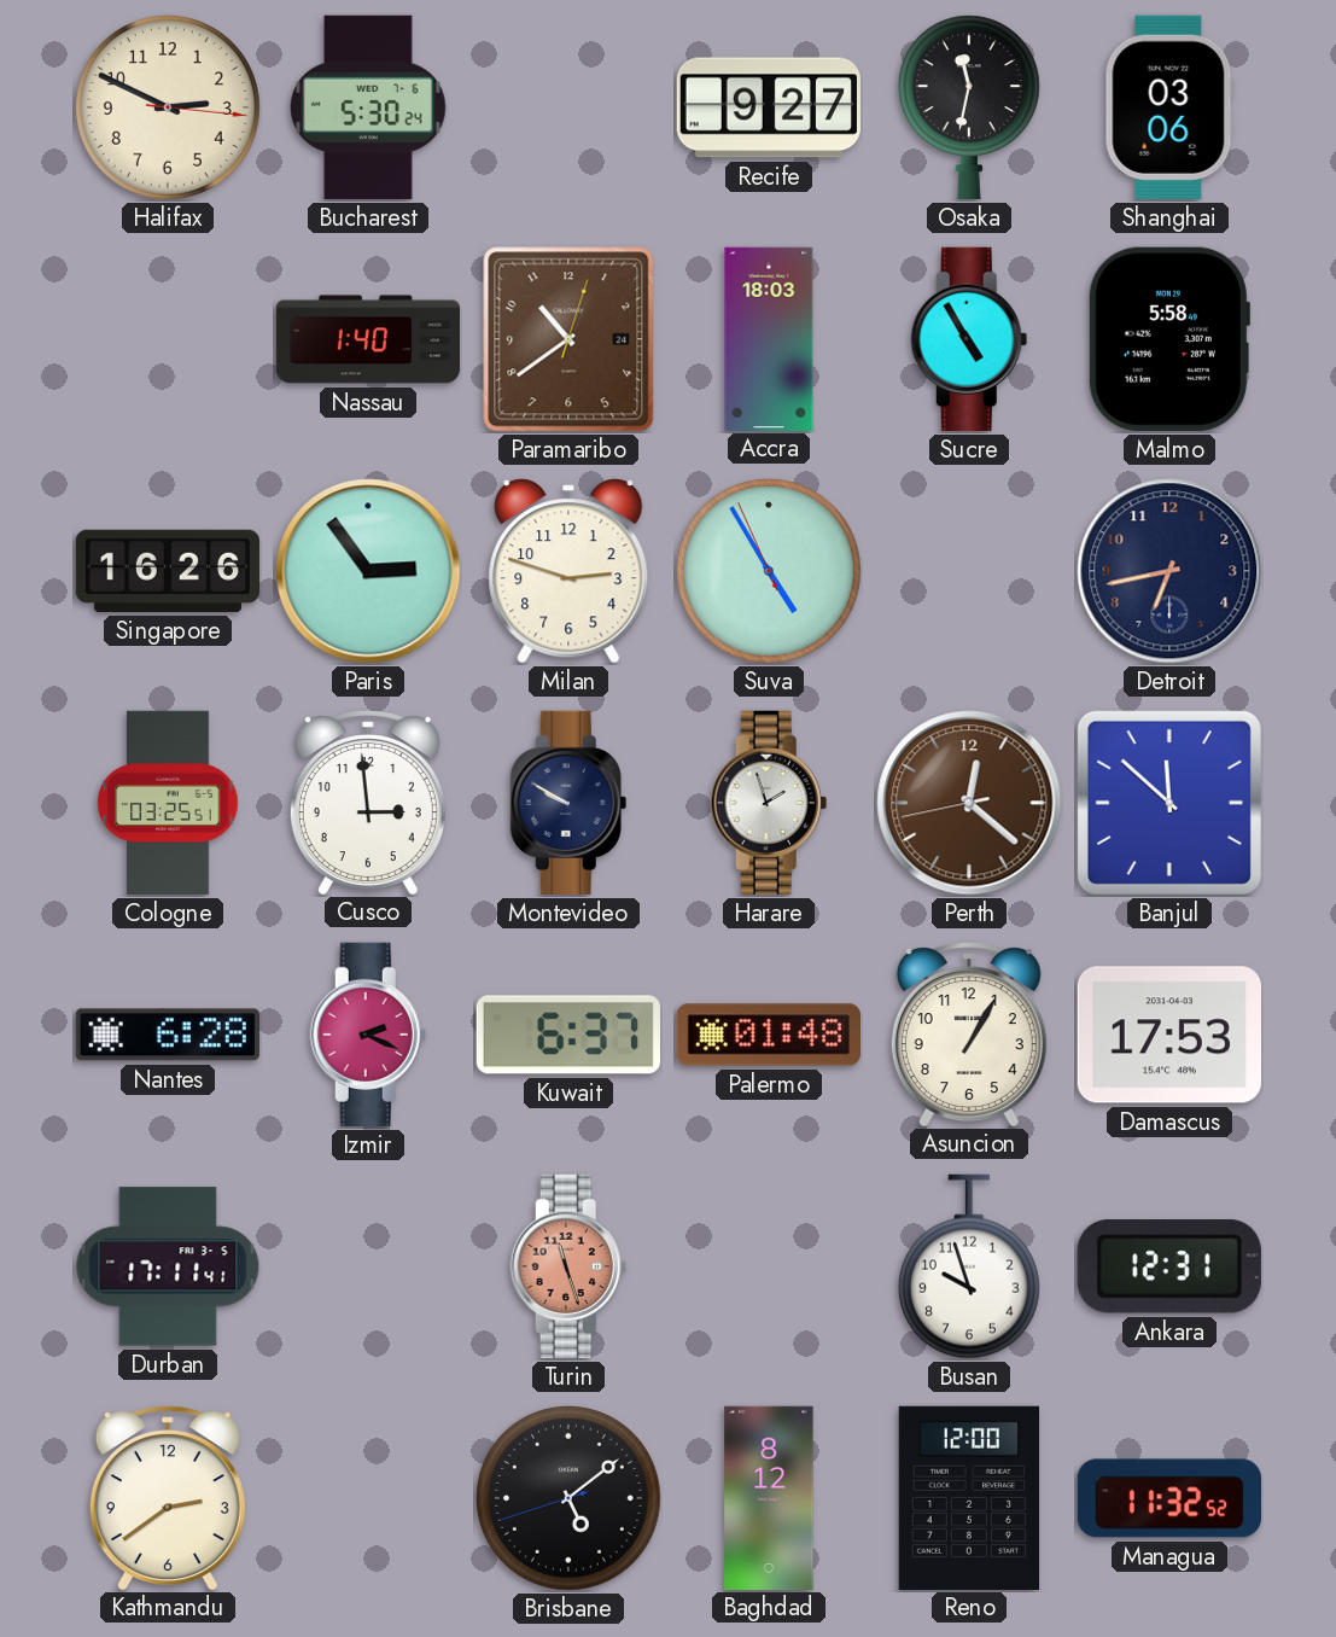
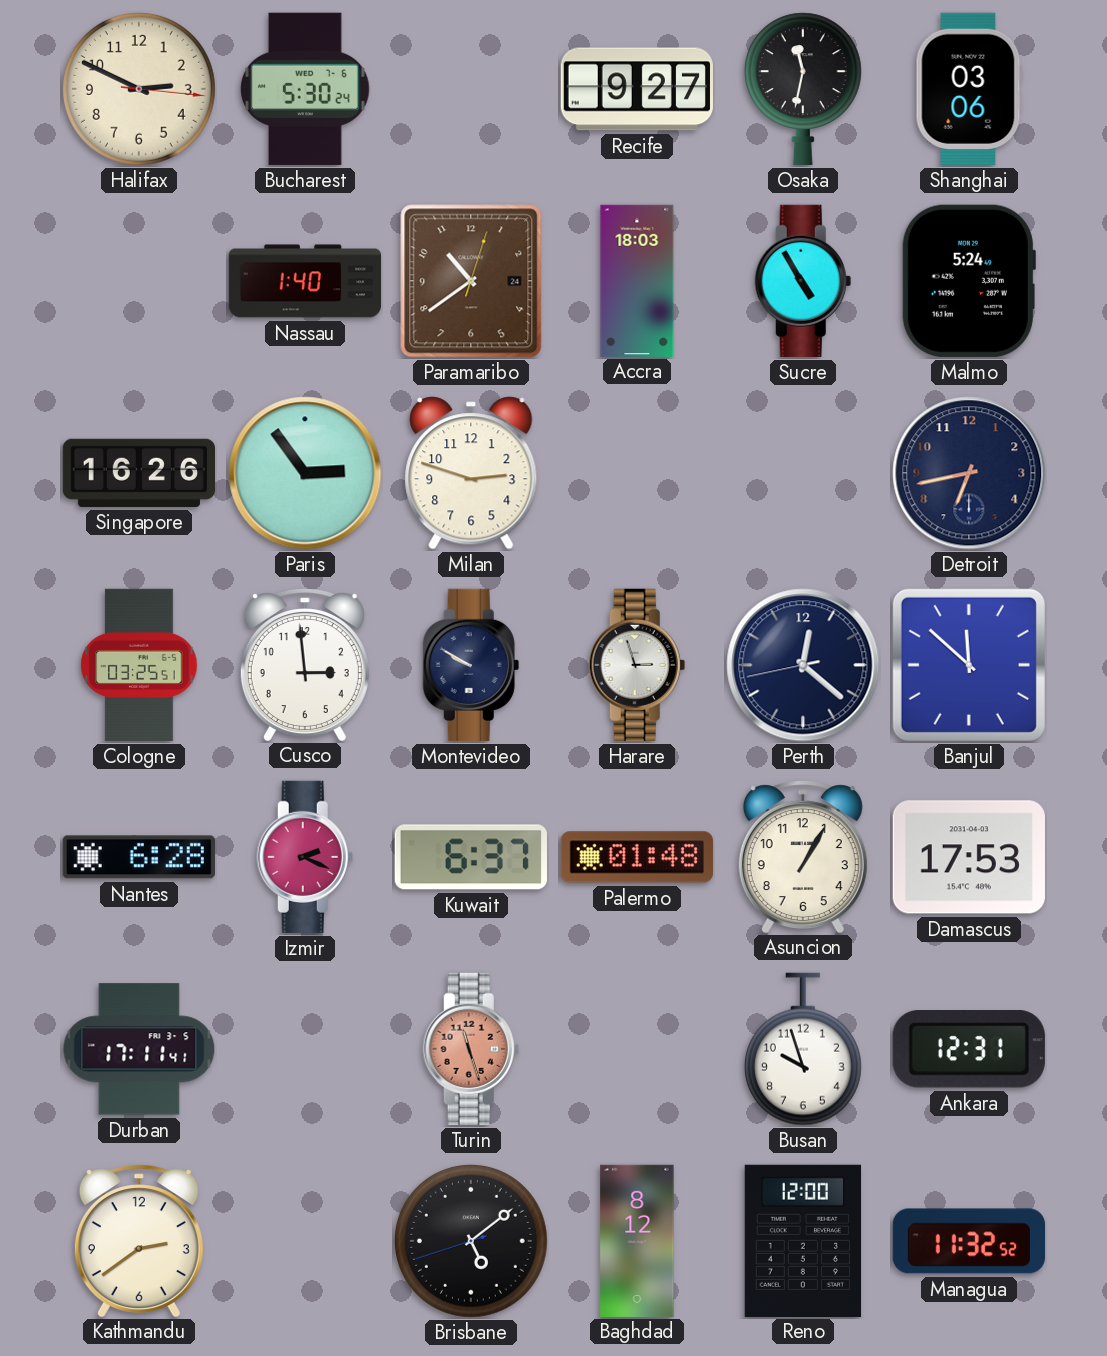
Malmo: 5:58 -> 5:24 (969, 281)
Suva: 4:54 -> none (769, 571)
Harare: 1:57 -> 2:57 (637, 665)
Perth dial: brown -> navy (803, 665)
